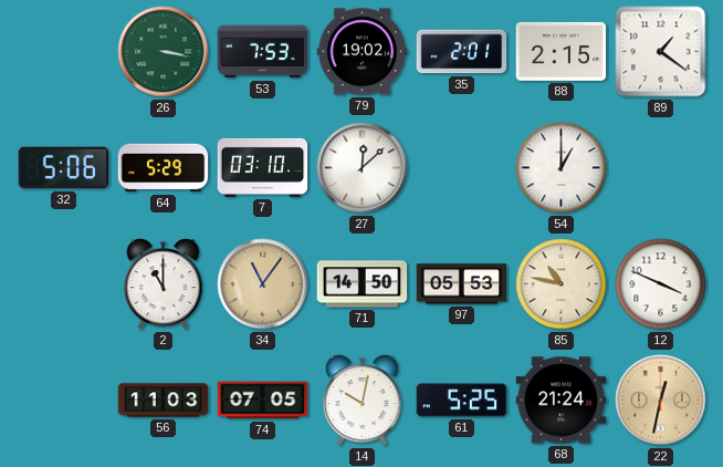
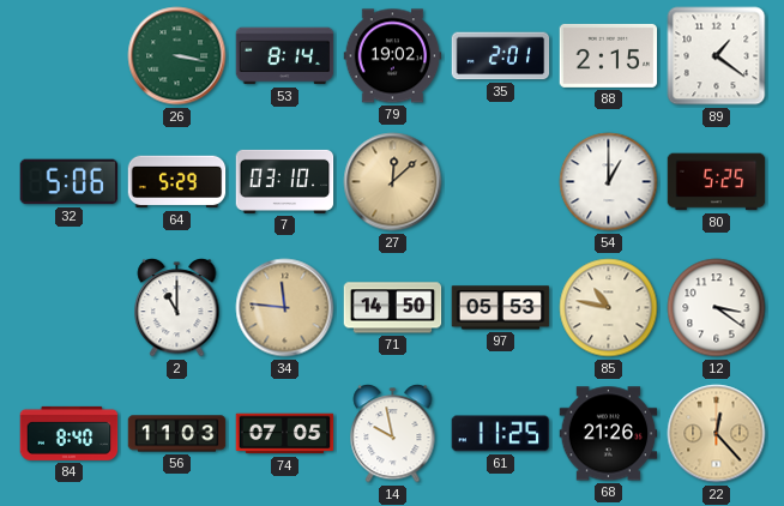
53: 7:53 -> 8:14 (285, 56)
27 dial: white -> champagne (393, 182)
80: none -> 5:25 (717, 182)
34: 11:06 -> 11:46 (285, 308)
12: 3:49 -> 3:21 (717, 308)
84: none -> 8:40 (70, 433)
14: 10:02 -> 9:58 (393, 434)
61: 5:25 -> 11:25 (501, 434)
68: 21:24 -> 21:26 (609, 434)
22: 12:32 -> 12:23 (717, 434)
